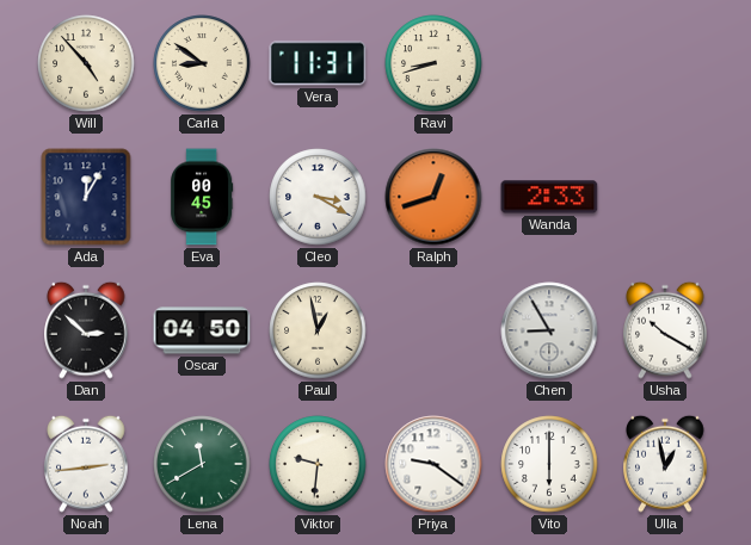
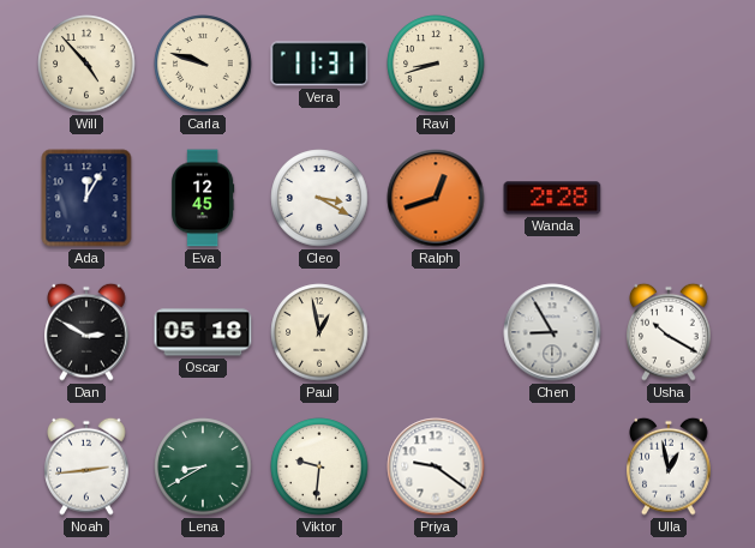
Carla: 8:51 -> 9:48 (203, 64)
Eva: 00:45 -> 12:45 (203, 198)
Wanda: 2:33 -> 2:28 (552, 198)
Dan: 2:52 -> 2:50 (86, 332)
Oscar: 04:50 -> 05:18 (203, 332)
Lena: 11:40 -> 8:40 (203, 466)
Vito: 6:00 -> none (549, 464)
